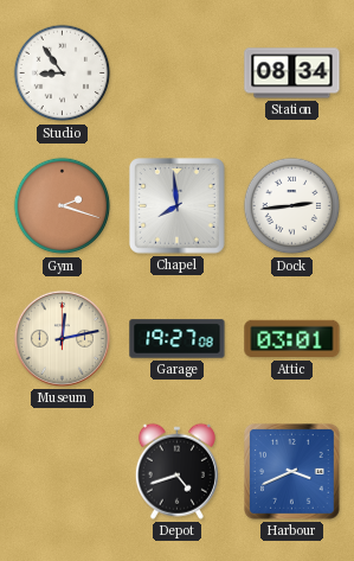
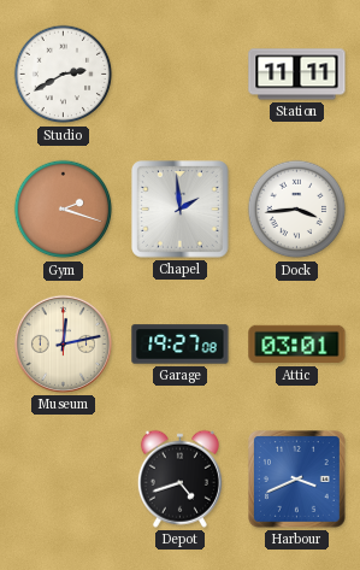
Studio: 8:54 -> 2:40 (64, 75)
Station: 08:34 -> 11:11 (297, 75)
Chapel: 7:59 -> 1:59 (181, 210)
Dock: 2:44 -> 3:44 (297, 210)
